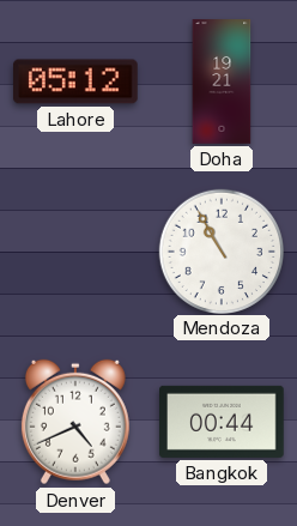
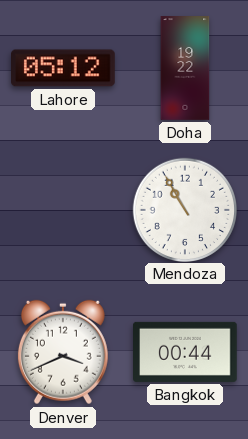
Doha: 19:21 -> 19:22 (185, 68)
Denver: 4:41 -> 3:41 (63, 352)
